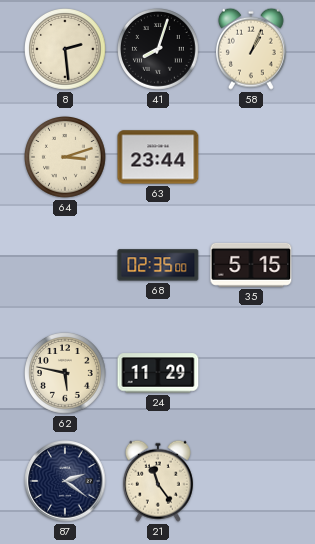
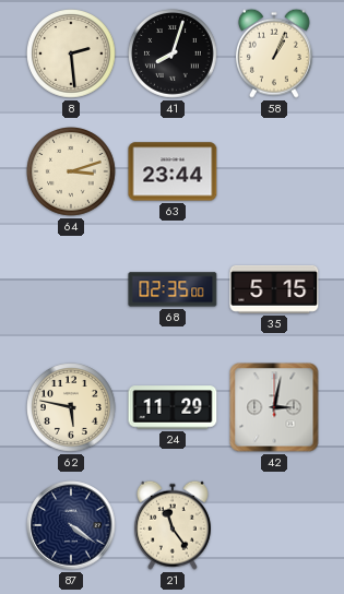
42: none -> 3:02 (274, 407)
87: 2:21 -> 4:21 (71, 525)
